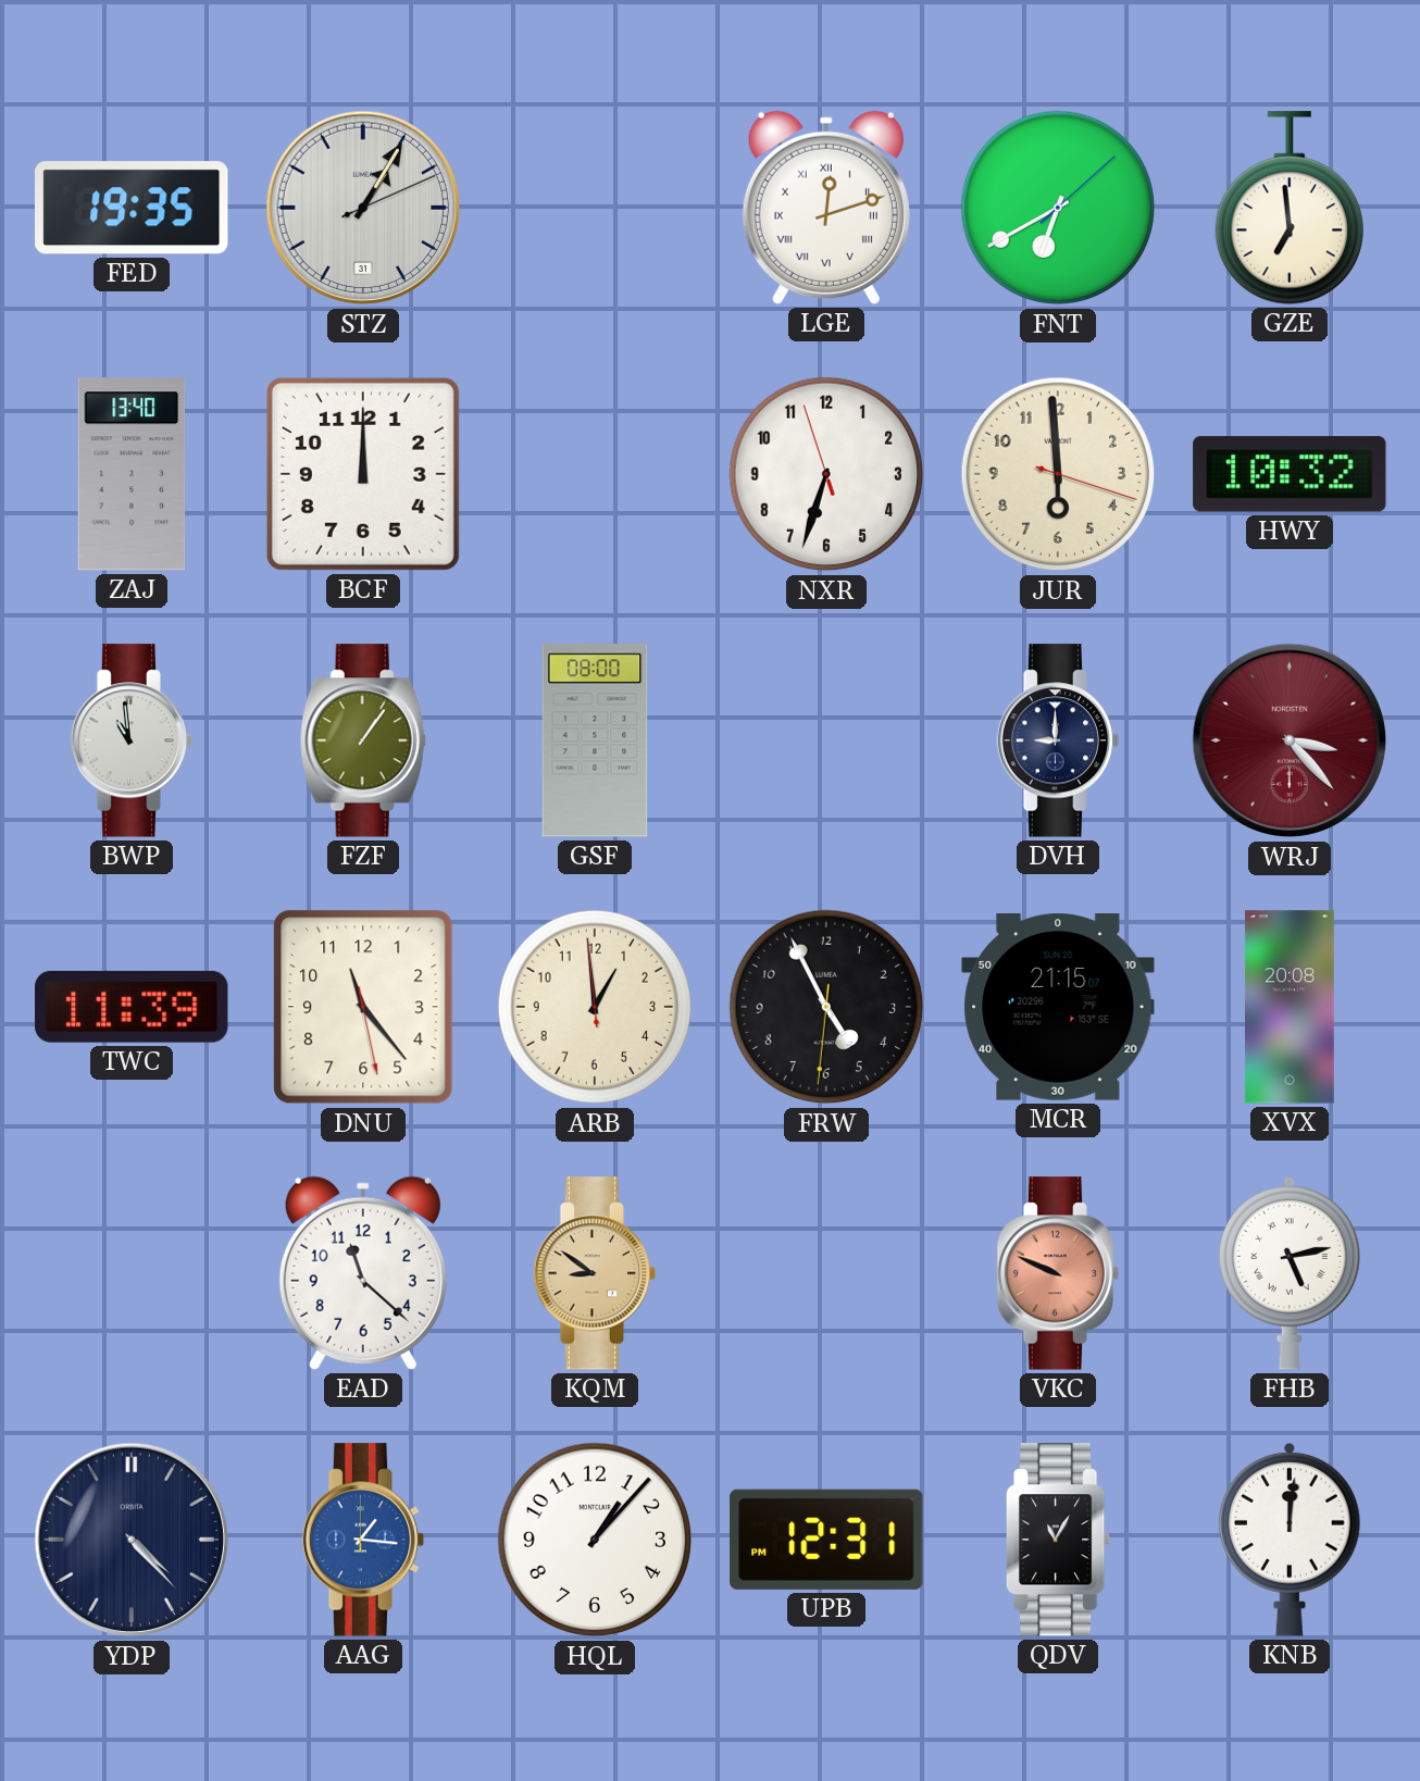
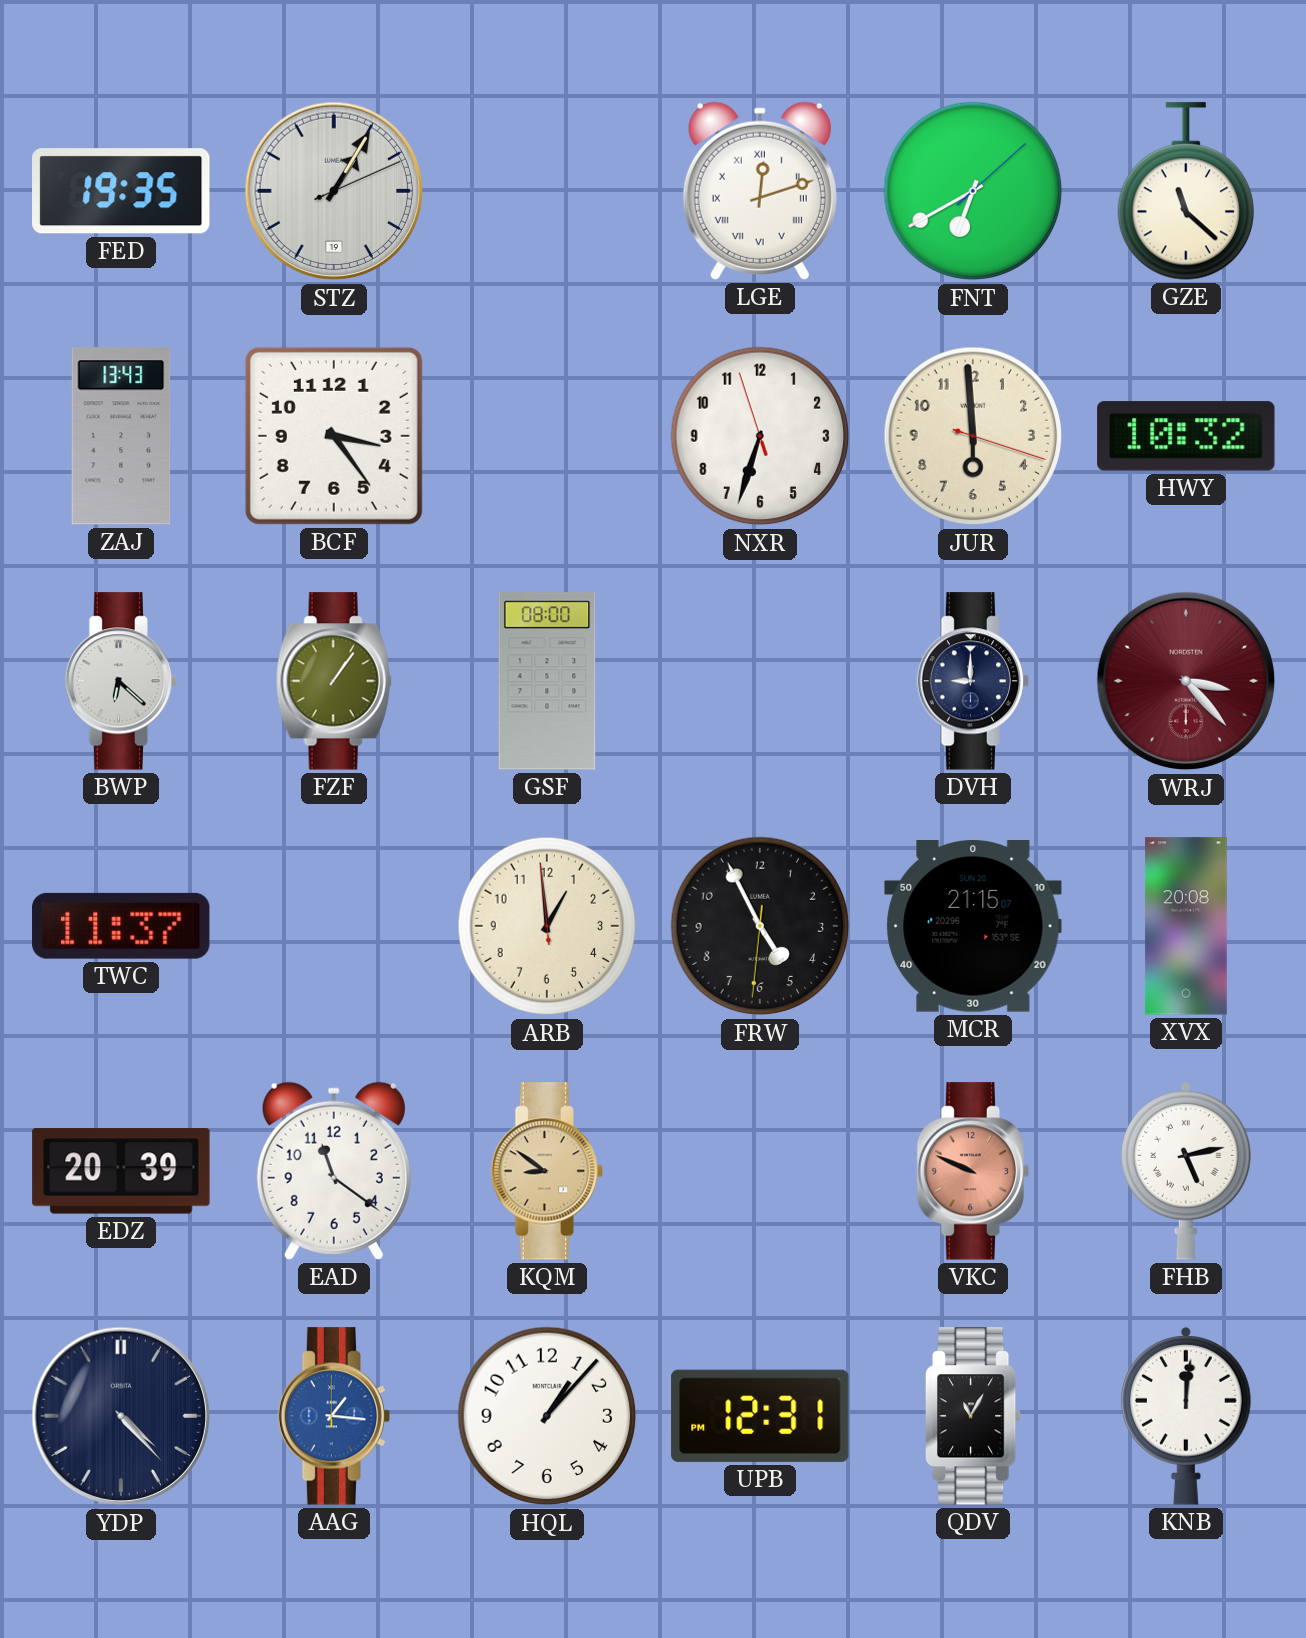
STZ date: 31 -> 19 (334, 191)
GZE: 6:59 -> 11:22 (1186, 191)
ZAJ: 13:40 -> 13:43 (121, 436)
BCF: 12:00 -> 3:24 (334, 436)
BWP: 10:59 -> 6:22 (121, 681)
TWC: 11:39 -> 11:37 (121, 926)
DNU: 11:23 -> none (363, 1007)
EDZ: none -> 20:39 (121, 1171)
EAD: 11:22 -> 11:21 (334, 1171)
